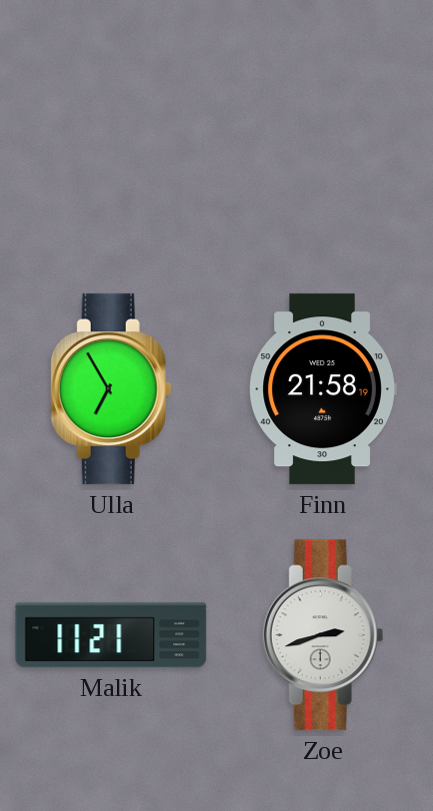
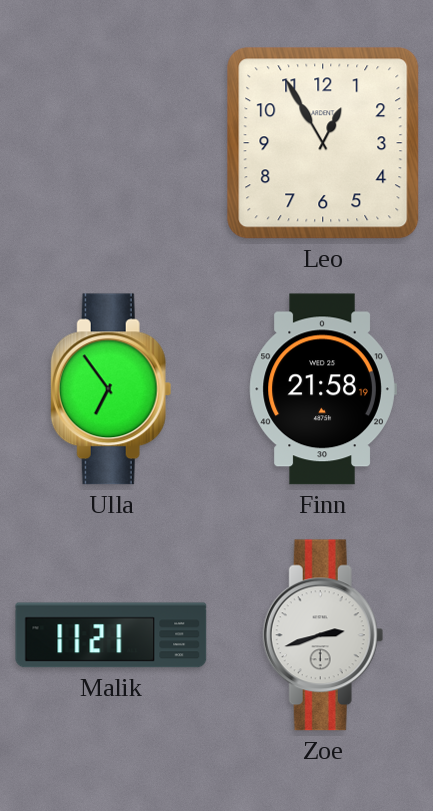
Leo: none -> 12:55 (323, 143)
Ulla: 6:55 -> 6:54 (111, 389)
